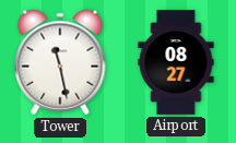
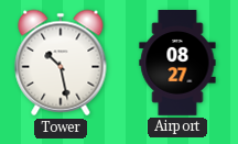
Tower: 11:28 -> 10:28 (61, 63)
